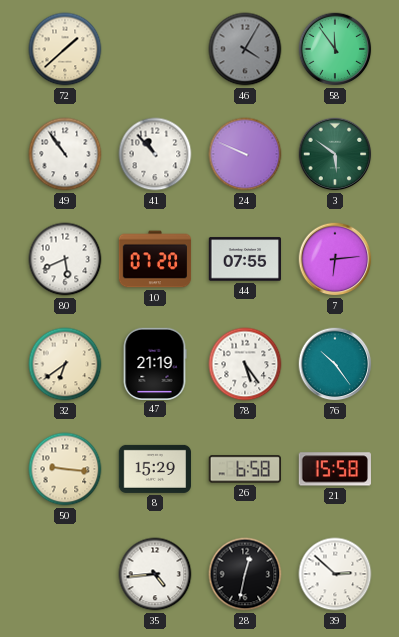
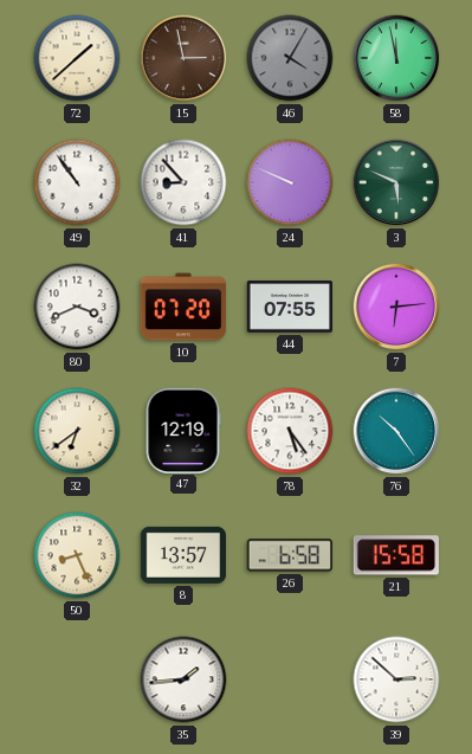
15: none -> 2:58 (183, 58)
58: 11:54 -> 11:58 (396, 58)
41: 10:53 -> 8:53 (183, 182)
3: 5:51 -> 5:49 (396, 182)
80: 5:41 -> 3:41 (77, 307)
47: 21:19 -> 12:19 (183, 430)
50: 9:16 -> 8:26 (77, 555)
8: 15:29 -> 13:57 (182, 555)
35: 4:44 -> 1:44 (183, 679)
28: 12:32 -> none (245, 574)
